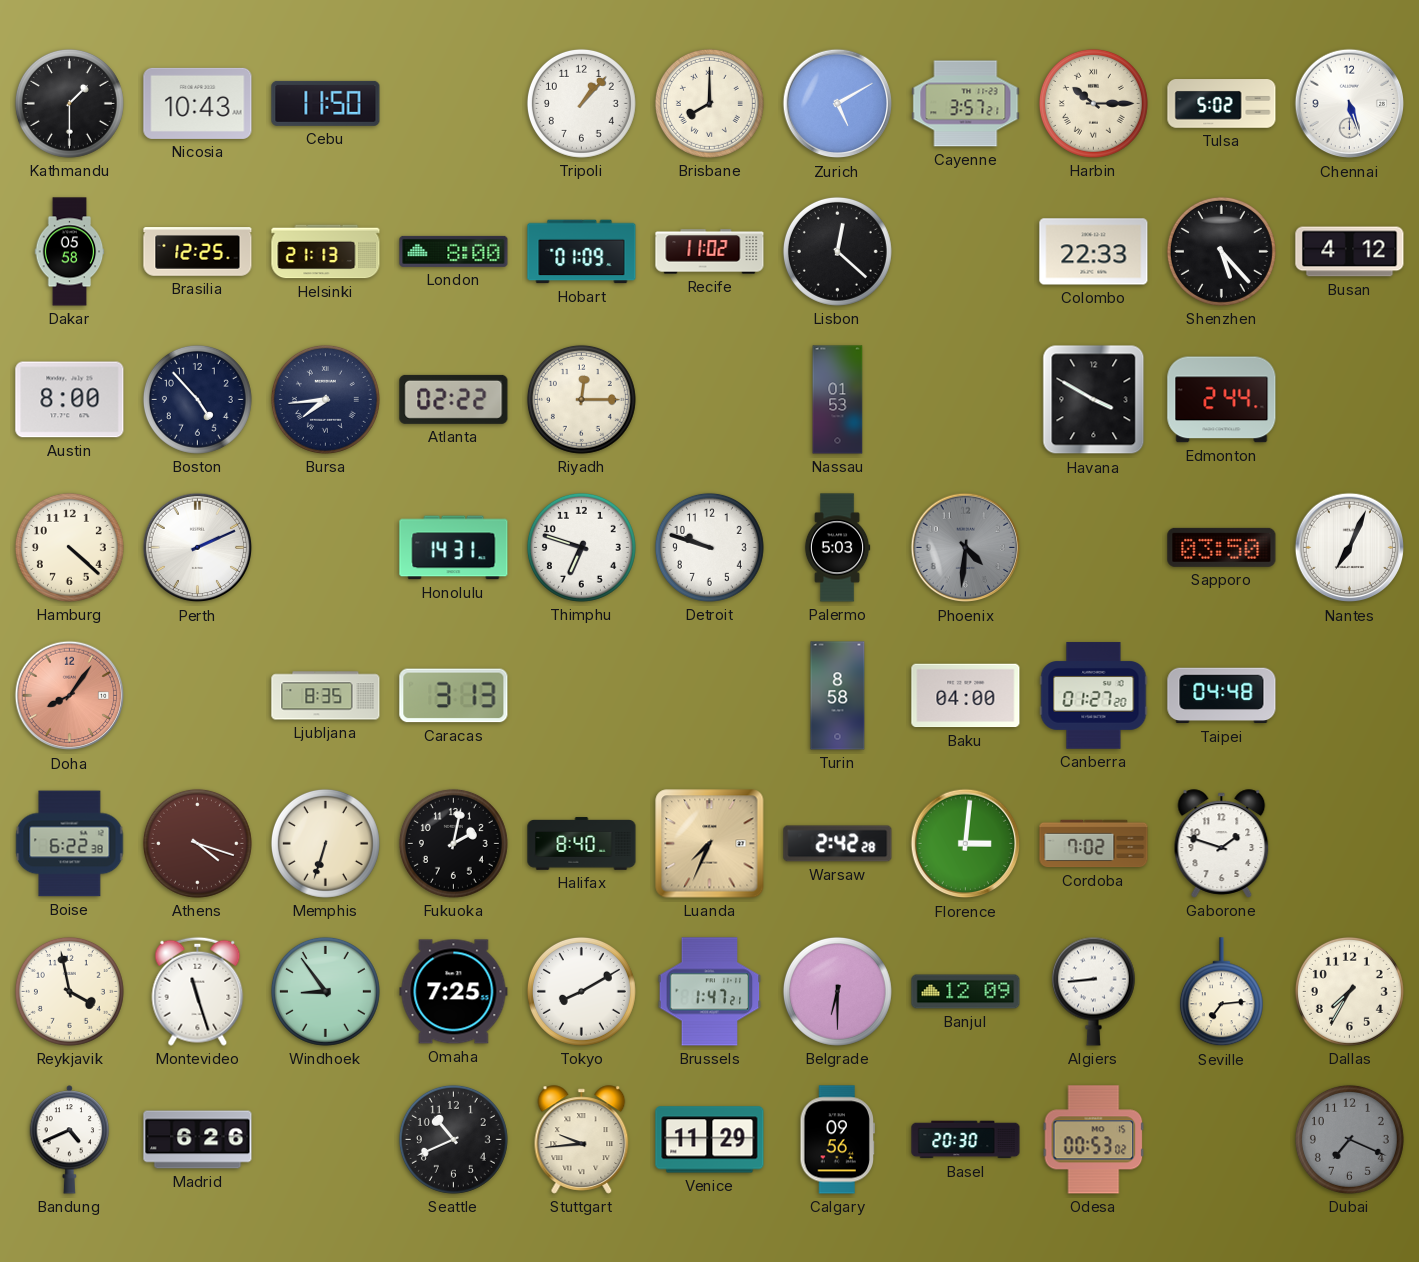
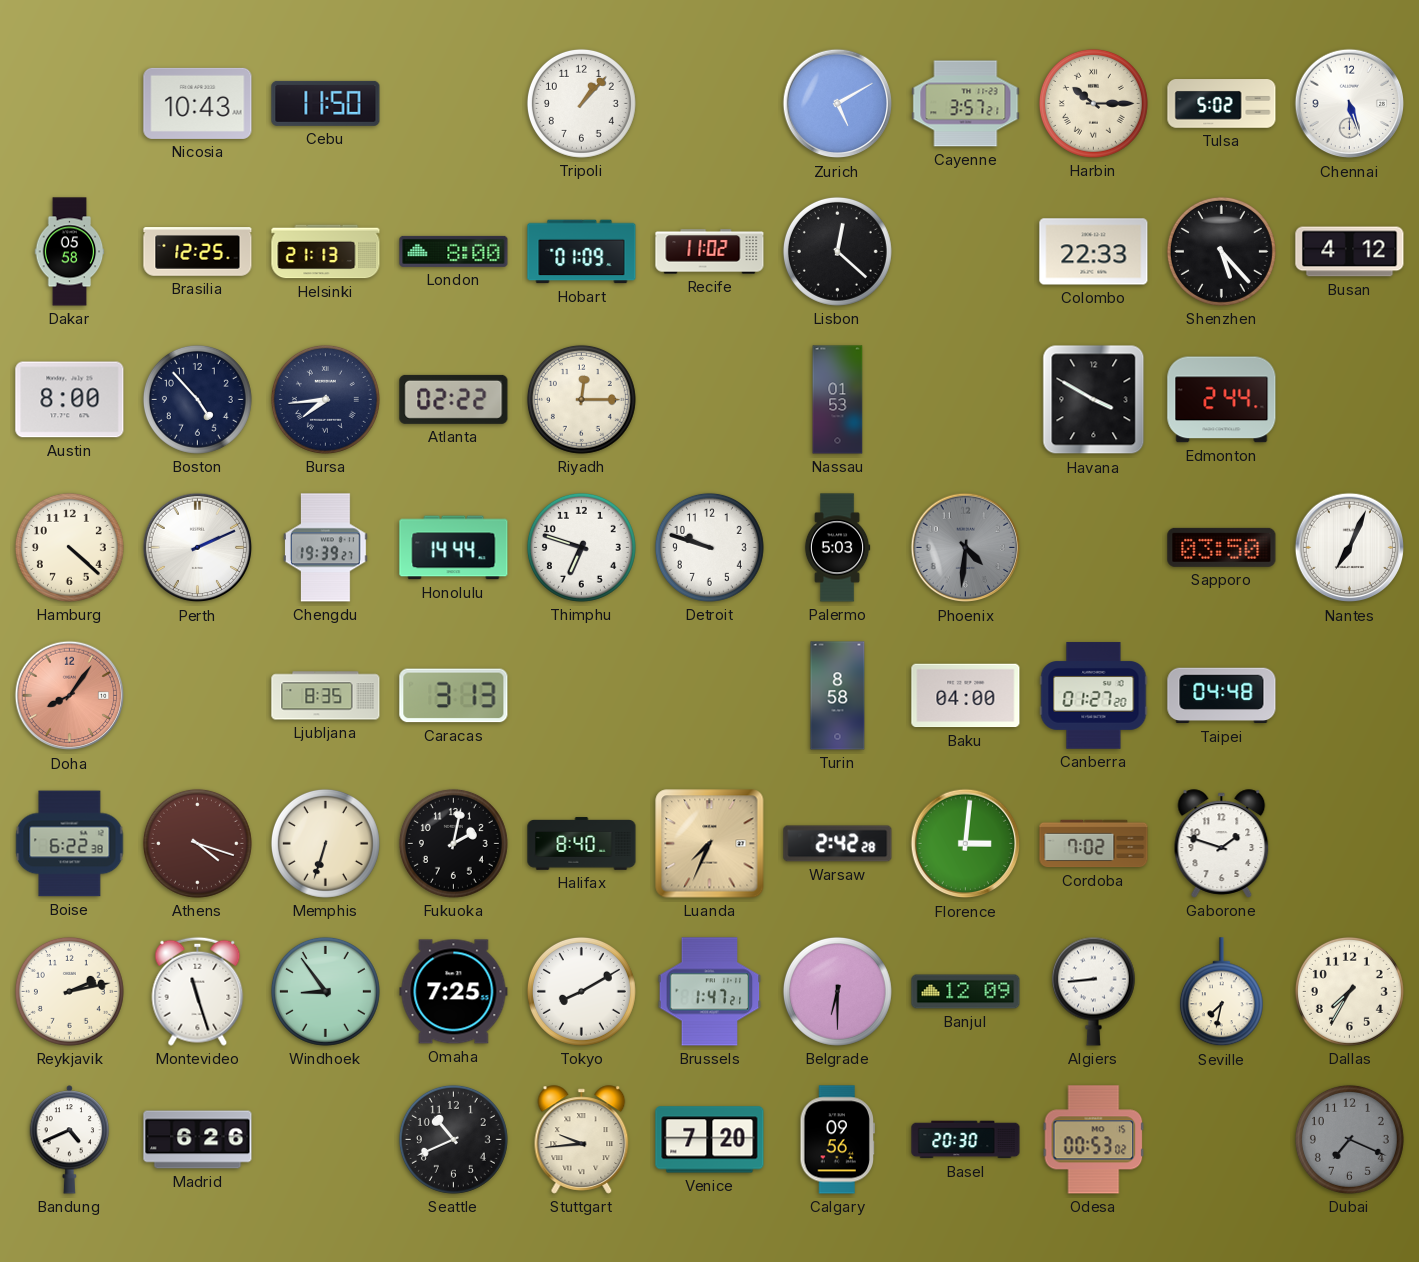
Kathmandu: 1:30 -> none (69, 103)
Brisbane: 8:00 -> none (709, 103)
Chengdu: none -> 19:39 (326, 548)
Honolulu: 14:31 -> 14:44 (454, 548)
Reykjavik: 3:58 -> 2:13 (69, 991)
Seville: 7:14 -> 7:32 (1221, 992)
Venice: 11:29 -> 7:20 (710, 1140)
